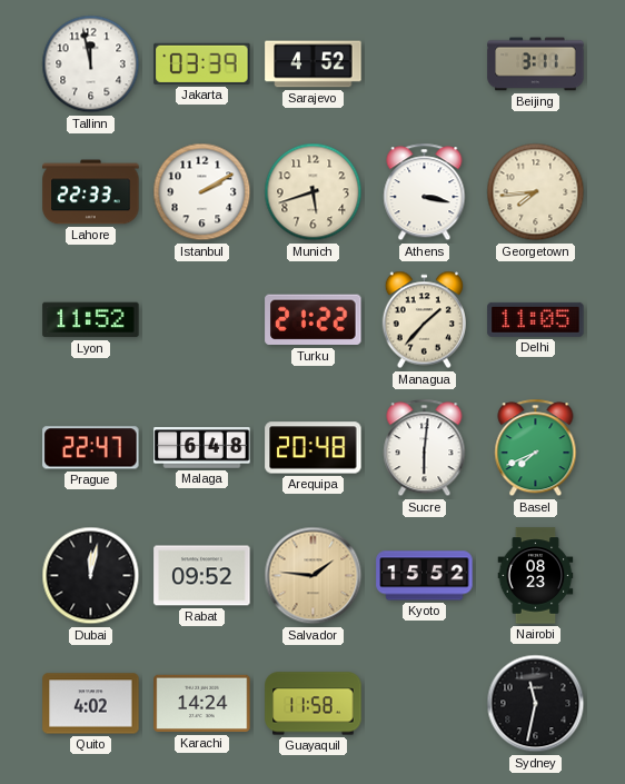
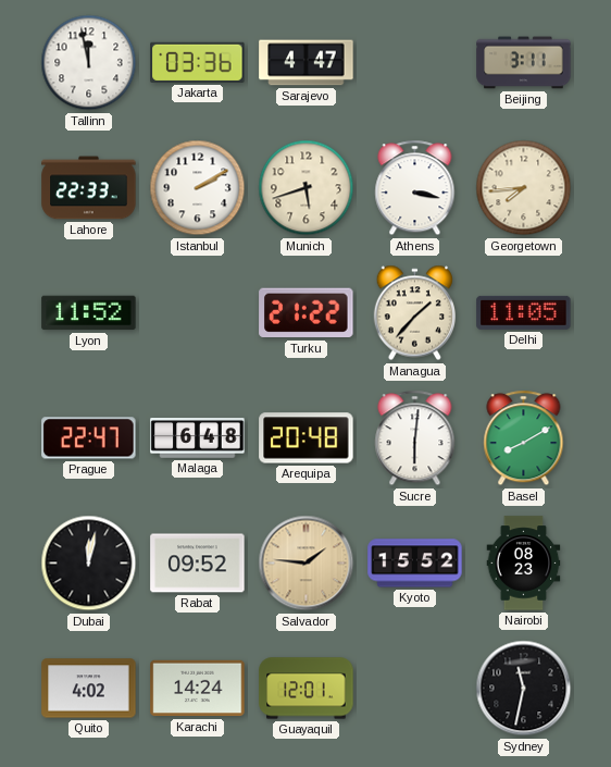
Jakarta: 03:39 -> 03:36 (198, 62)
Sarajevo: 4:52 -> 4:47 (307, 63)
Basel: 7:41 -> 8:10 (524, 438)
Guayaquil: 11:58 -> 12:01 (307, 689)
